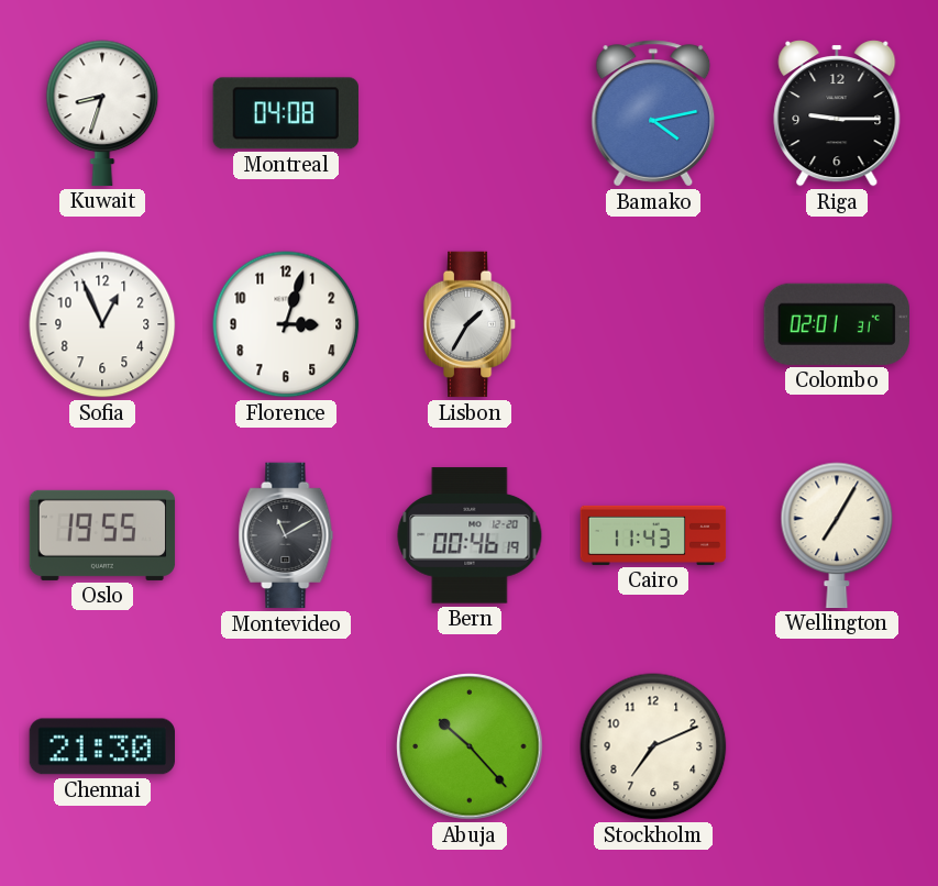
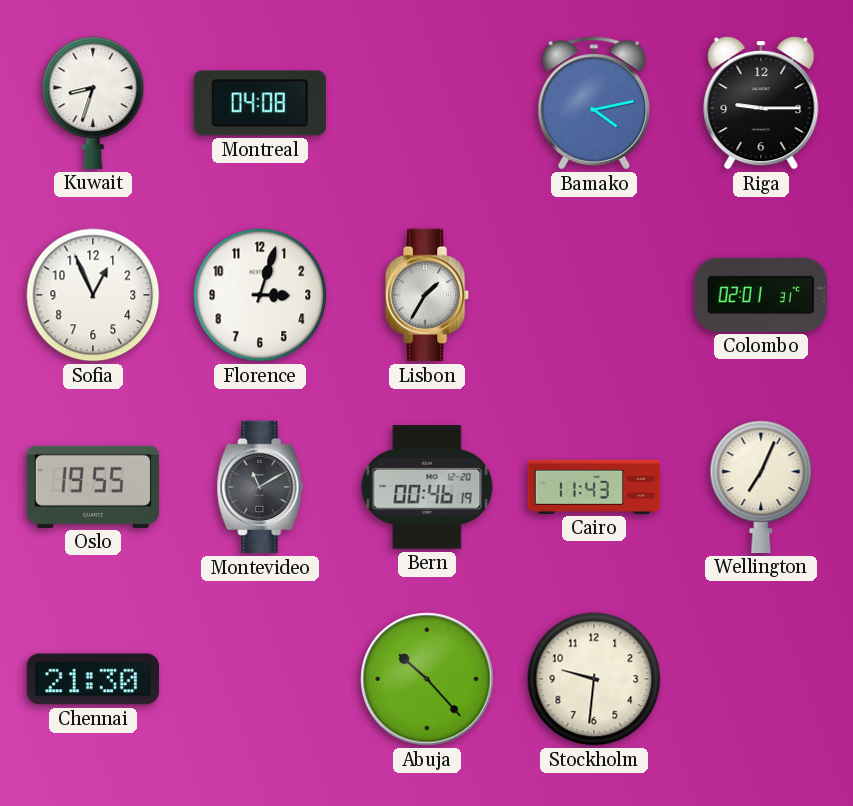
Wellington: 7:05 -> 7:04 (761, 487)
Stockholm: 7:11 -> 9:31 (594, 679)
